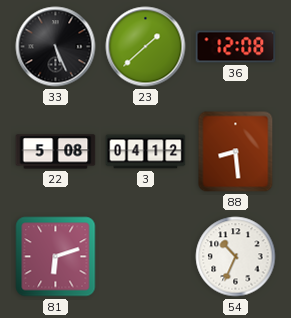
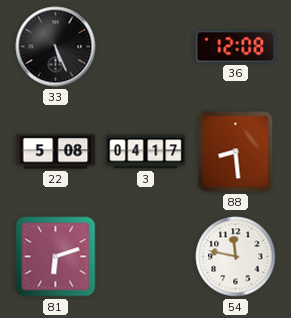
23: 1:38 -> none (146, 47)
3: 04:12 -> 04:17 (146, 152)
54: 10:34 -> 11:47 (236, 257)
